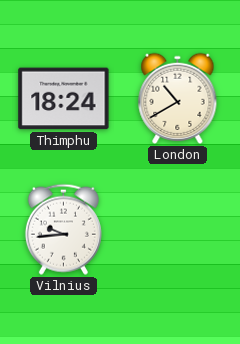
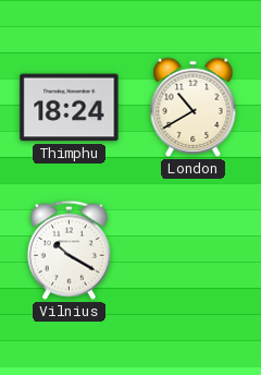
Vilnius: 9:44 -> 10:20 (69, 250)
